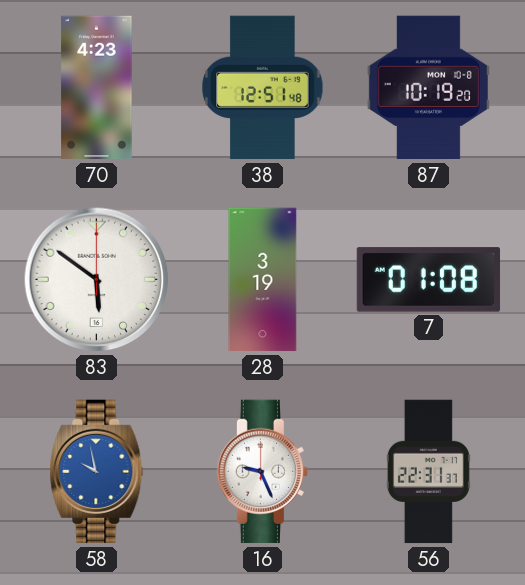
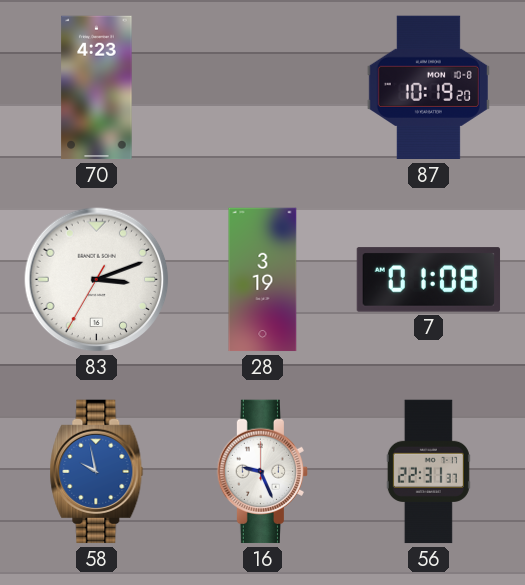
38: 12:51 -> none (263, 88)
83: 5:51 -> 3:11 (97, 280)
